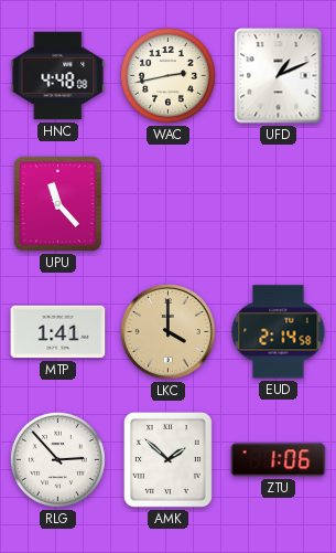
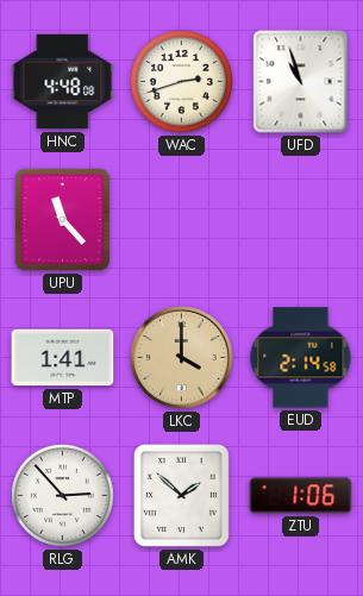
WAC: 2:43 -> 2:42 (181, 81)
UFD: 1:11 -> 10:57 (301, 82)
